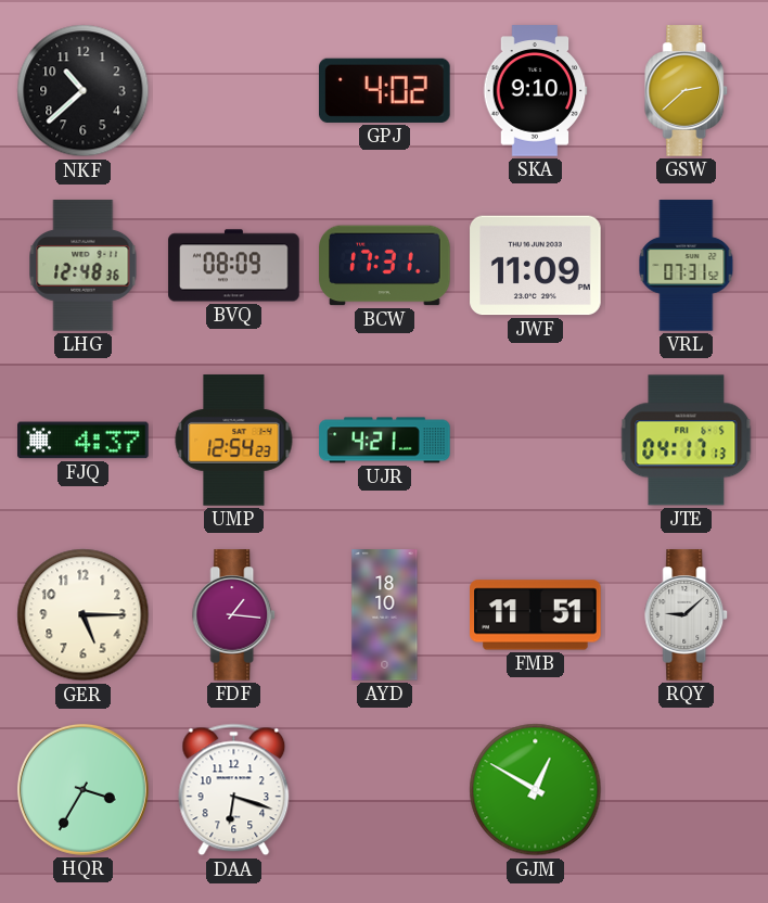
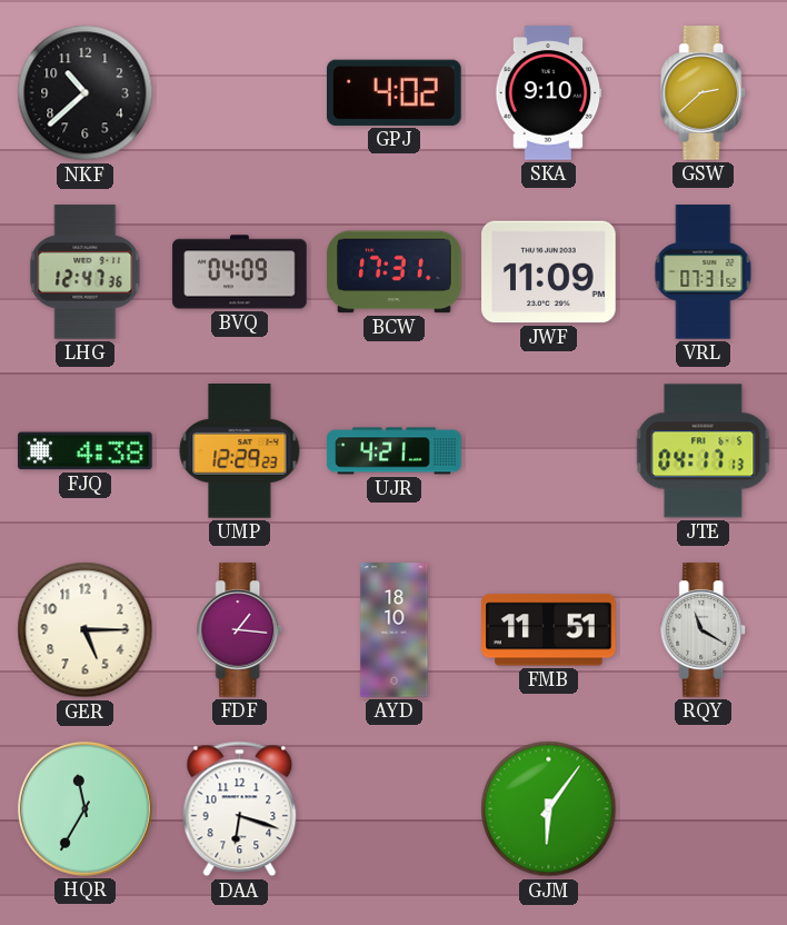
LHG: 12:48 -> 12:47 (86, 272)
BVQ: 08:09 -> 04:09 (240, 272)
FJQ: 4:37 -> 4:38 (86, 451)
UMP: 12:54 -> 12:29 (240, 451)
RQY: 9:08 -> 11:20 (704, 630)
HQR: 3:35 -> 11:35 (84, 808)
GJM: 12:50 -> 6:06 (549, 809)
